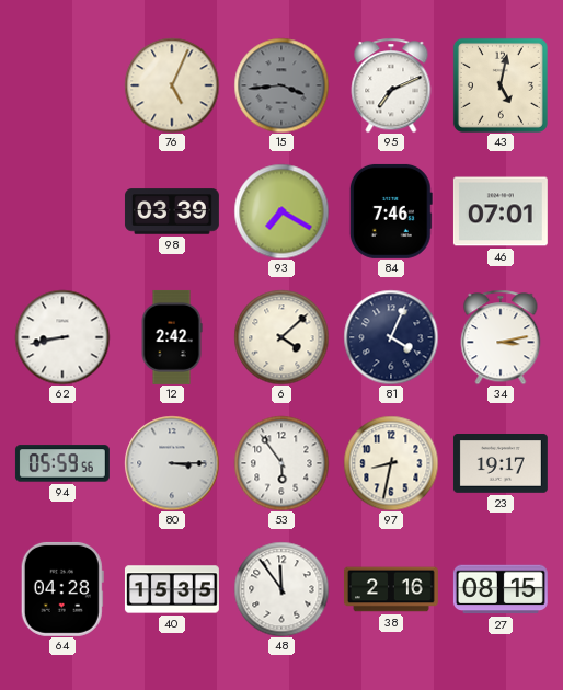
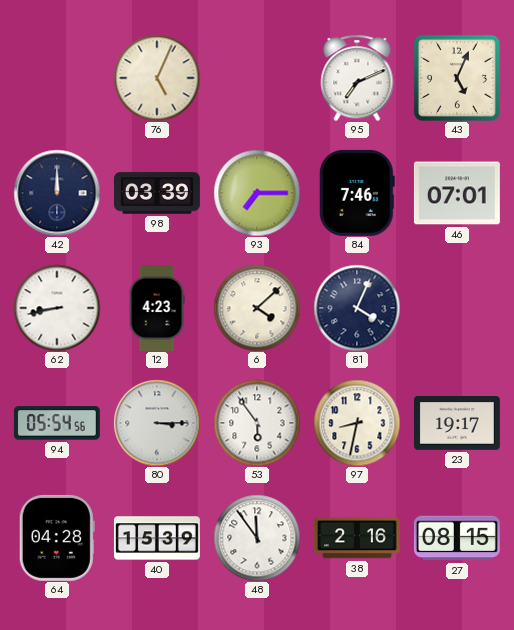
15: 3:44 -> none (281, 85)
43: 5:02 -> 5:04 (457, 78)
42: none -> 12:00 (57, 193)
93: 7:20 -> 7:15 (257, 193)
12: 2:42 -> 4:23 (157, 308)
34: 3:13 -> none (501, 337)
94: 05:59 -> 05:54 (57, 423)
40: 15:35 -> 15:39 (157, 538)
